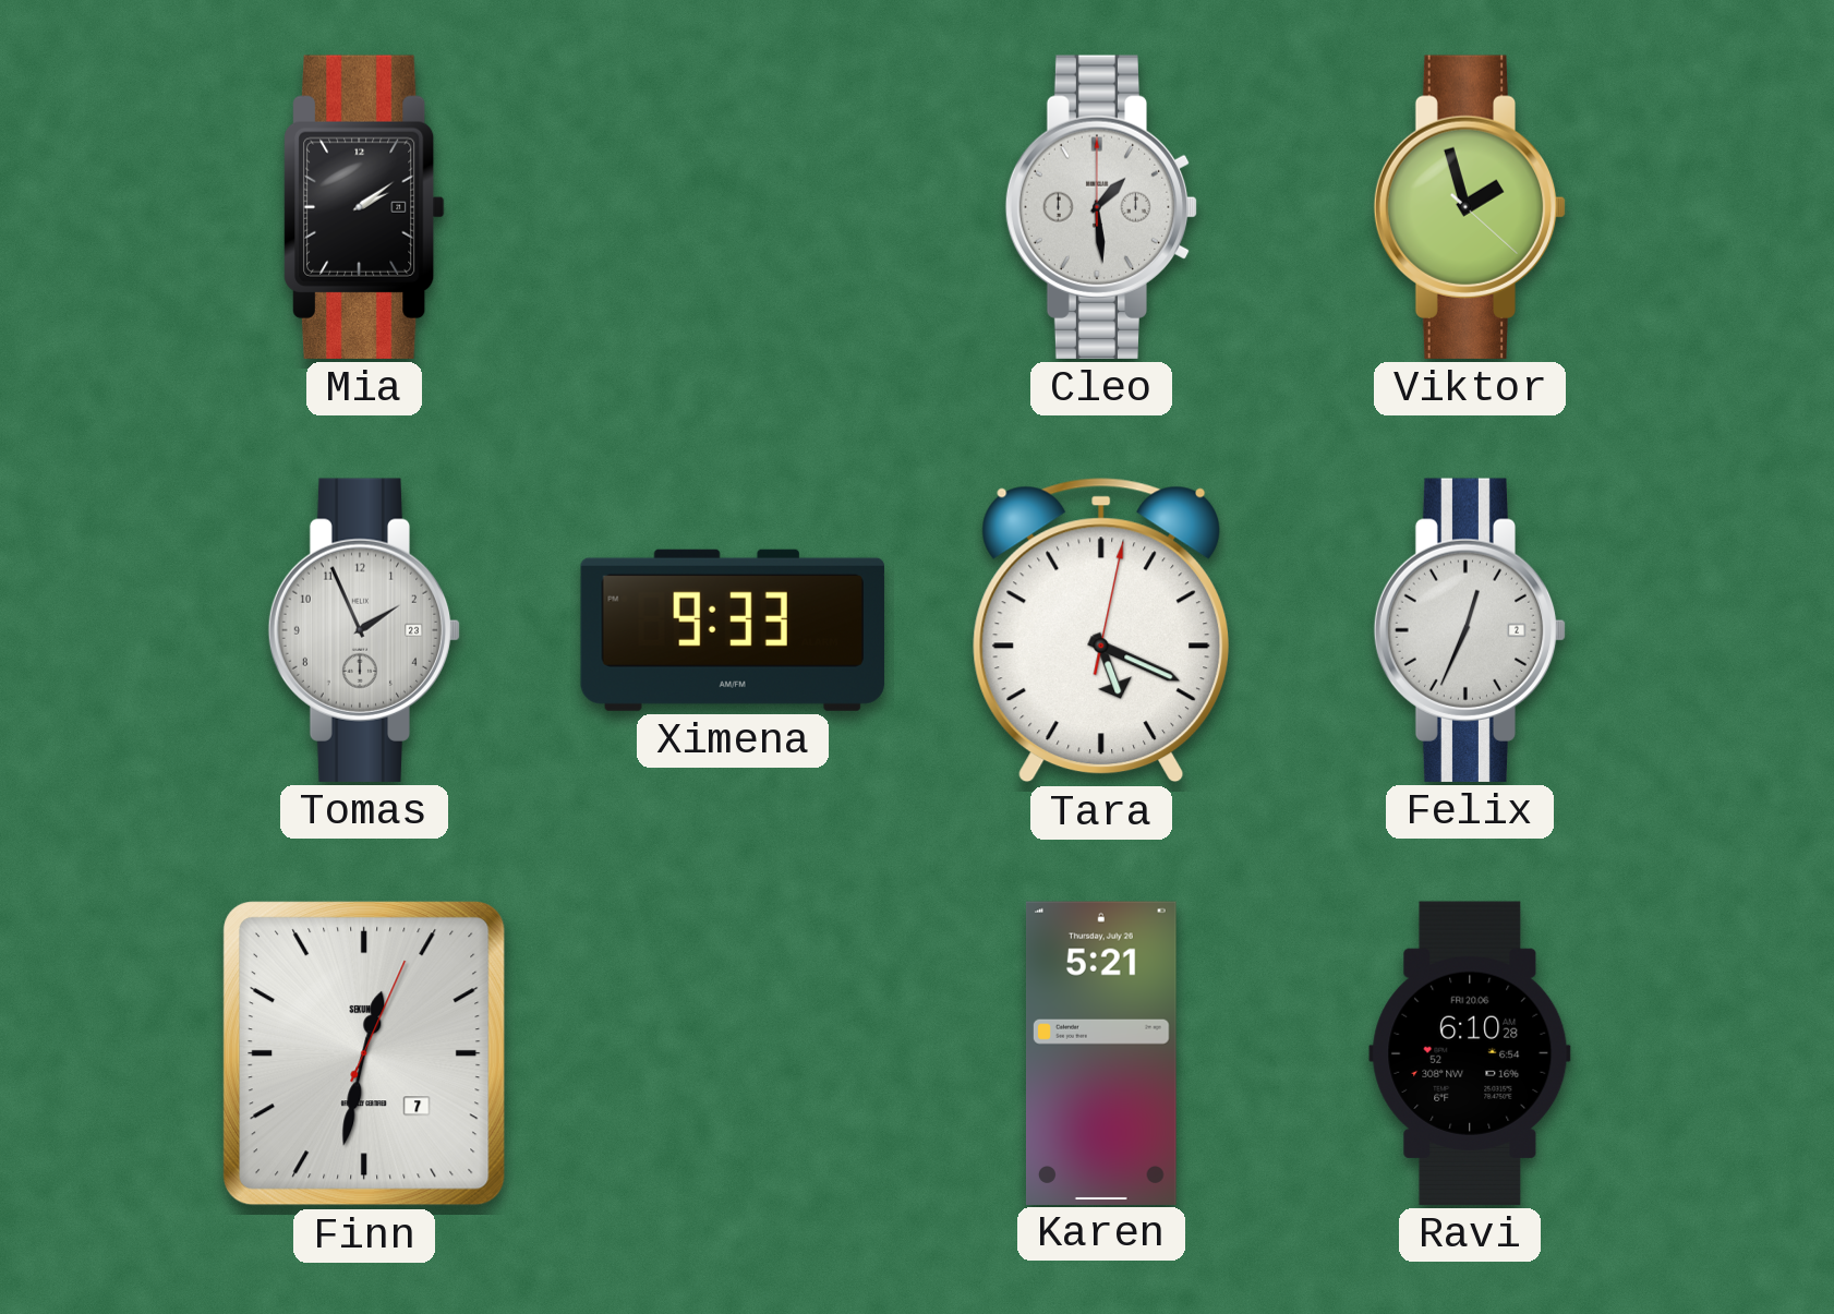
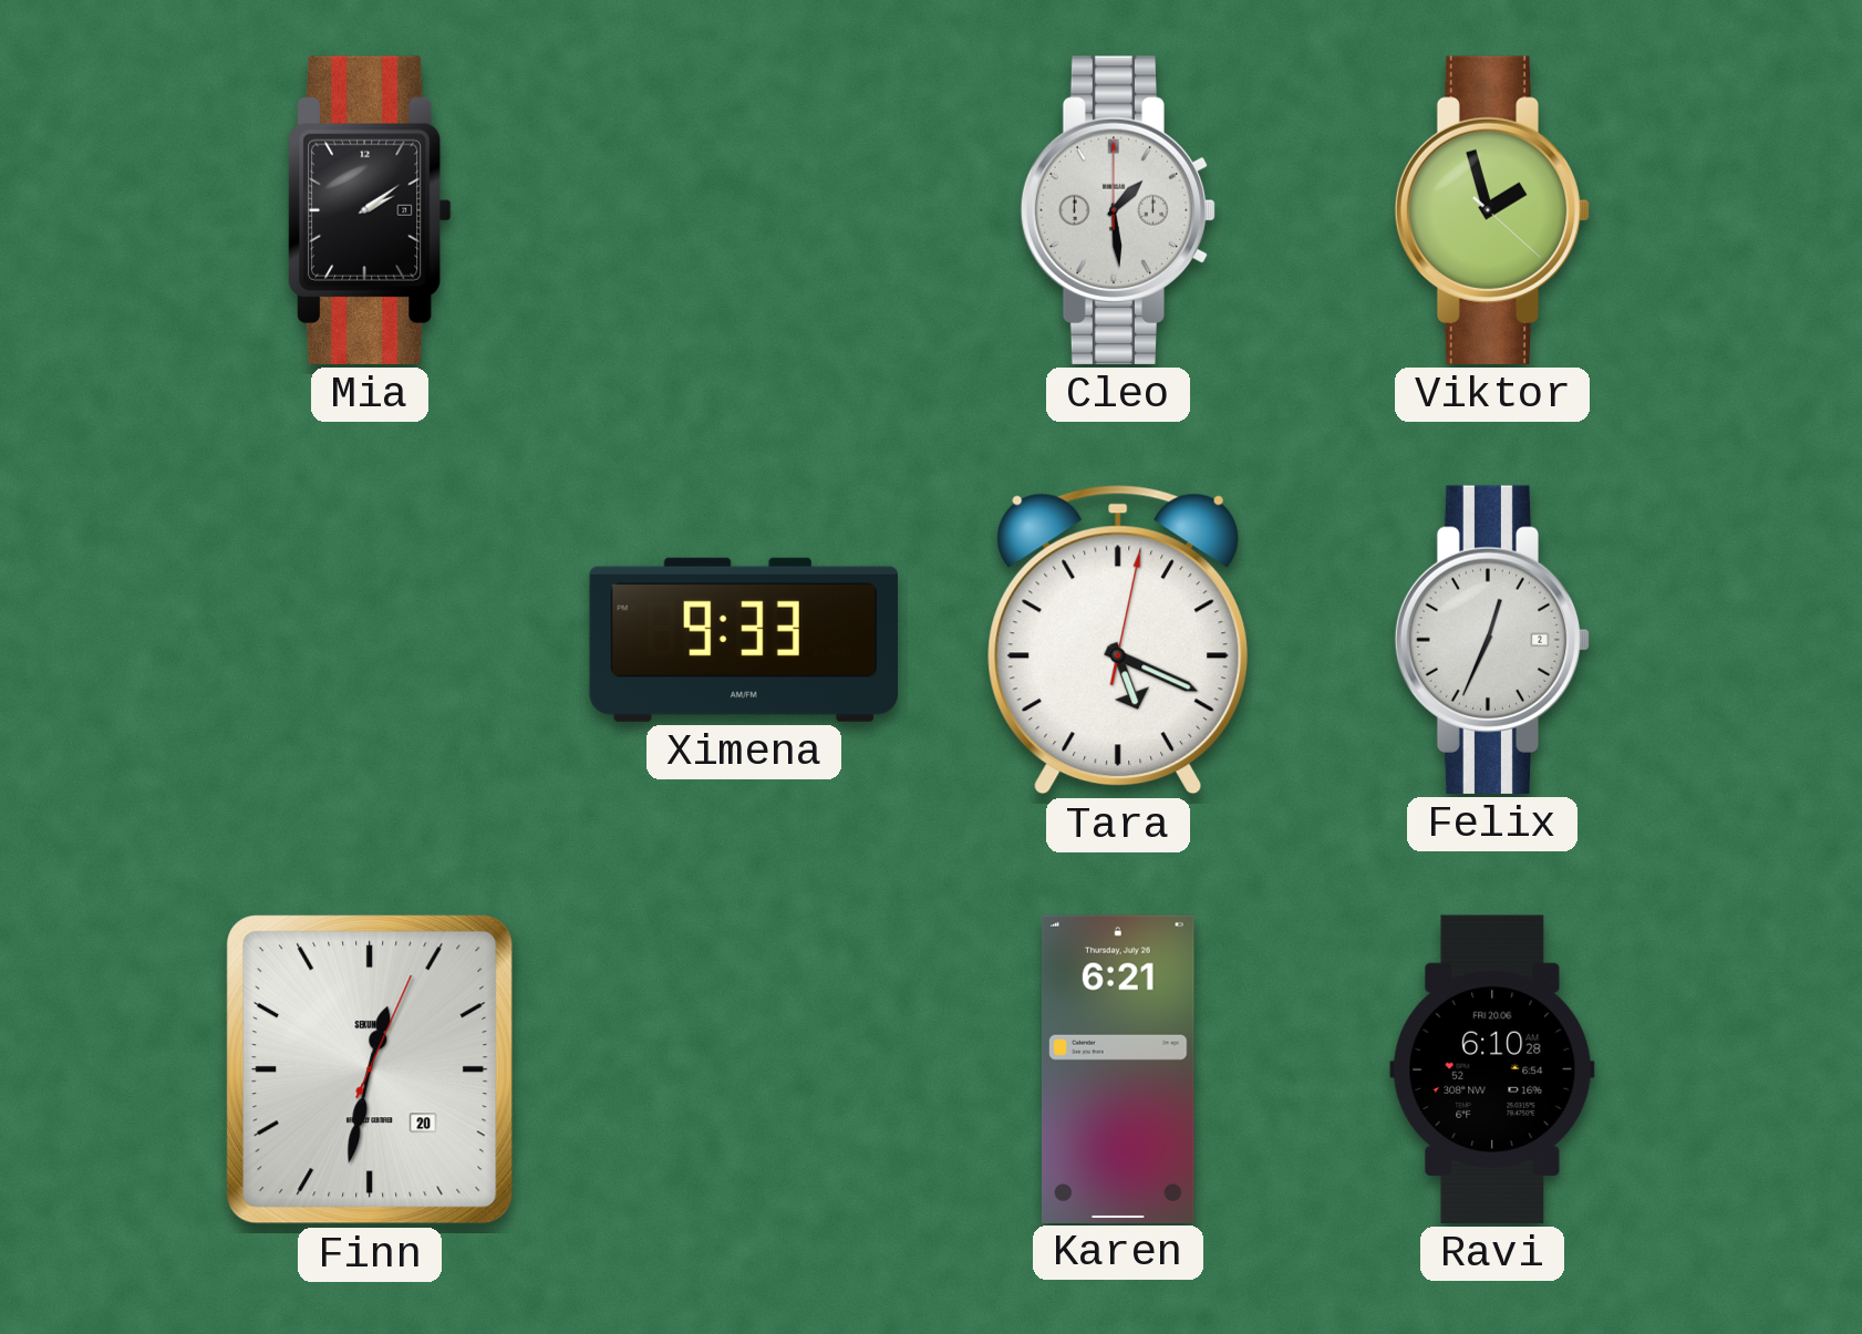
Tomas: 1:56 -> none (364, 630)
Finn date: 7 -> 20 (371, 1071)
Karen: 5:21 -> 6:21 (1118, 1068)
